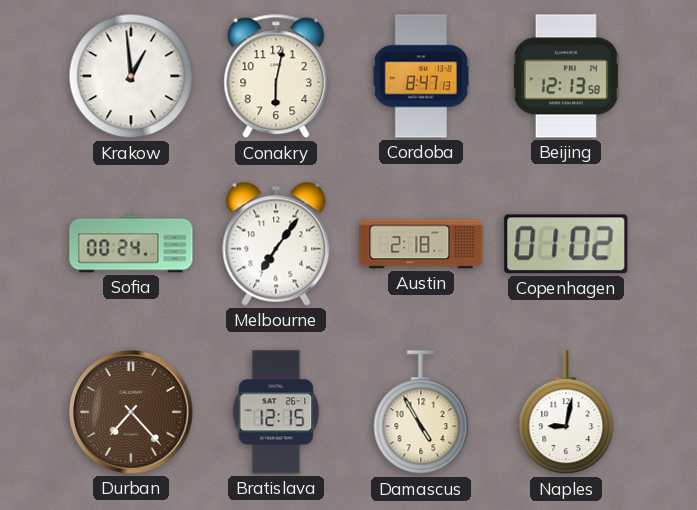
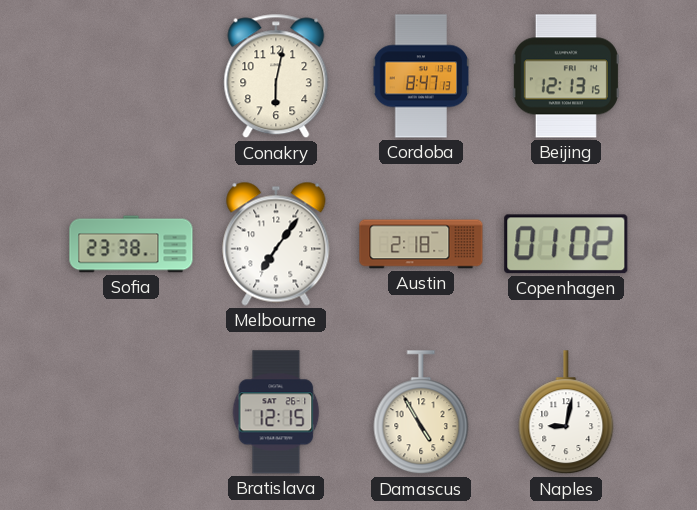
Krakow: 12:59 -> none (131, 76)
Beijing: 12:13:58 -> 12:13:15 (566, 76)
Sofia: 00:24 -> 23:38 (131, 244)
Durban: 7:23 -> none (131, 412)
